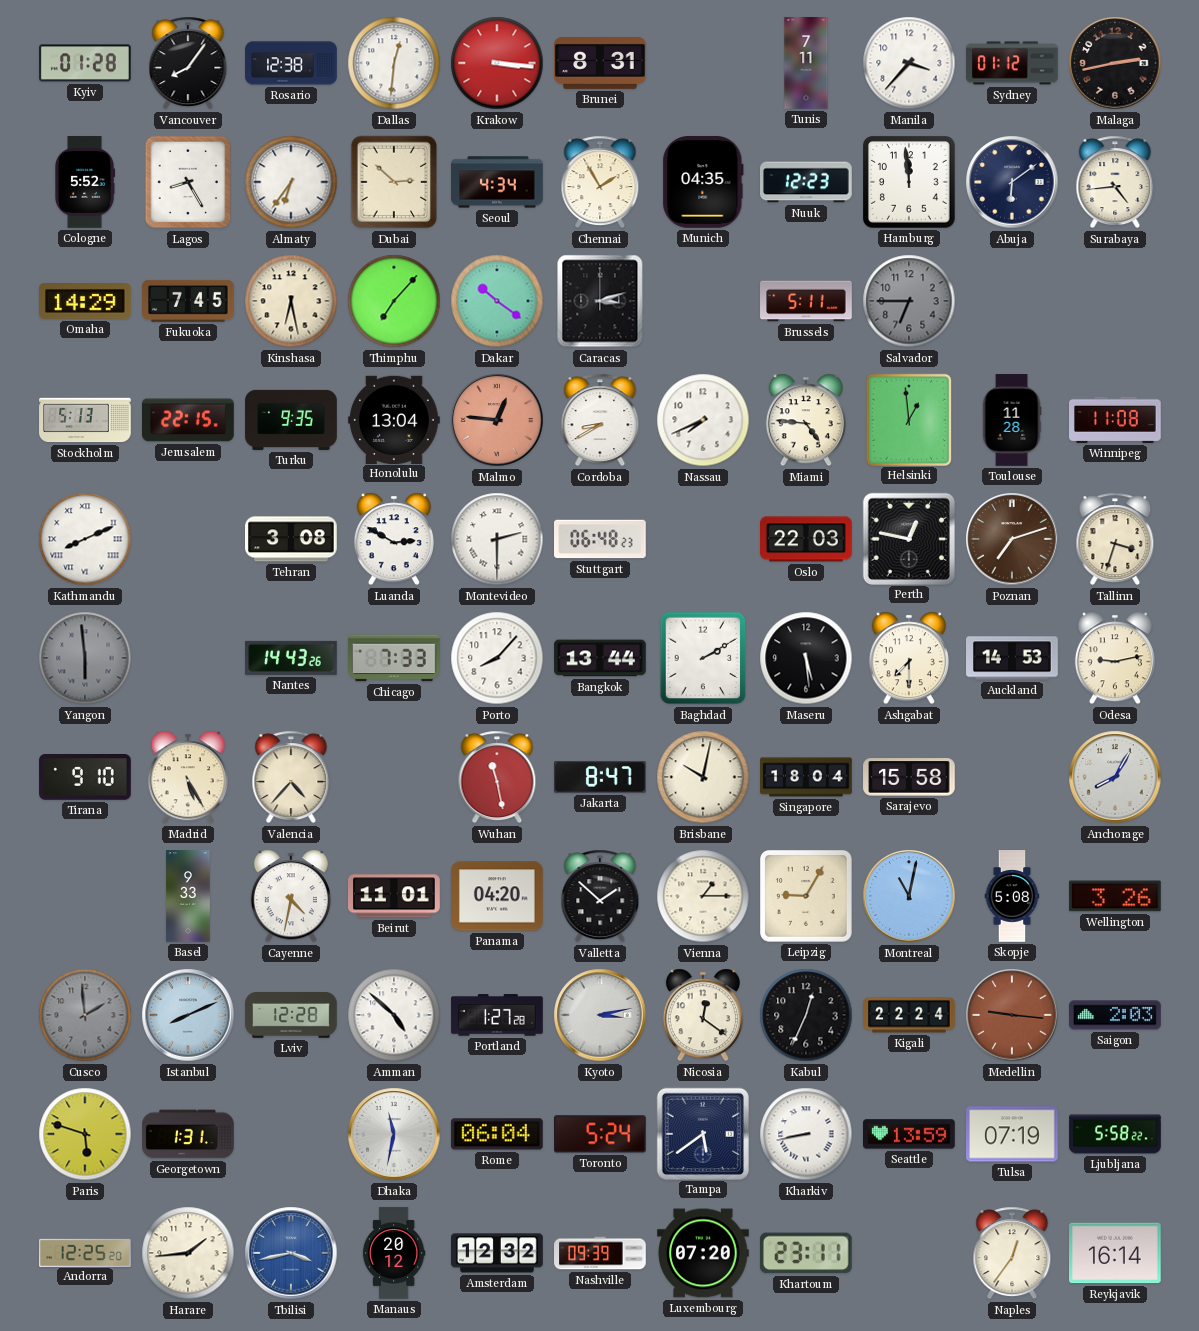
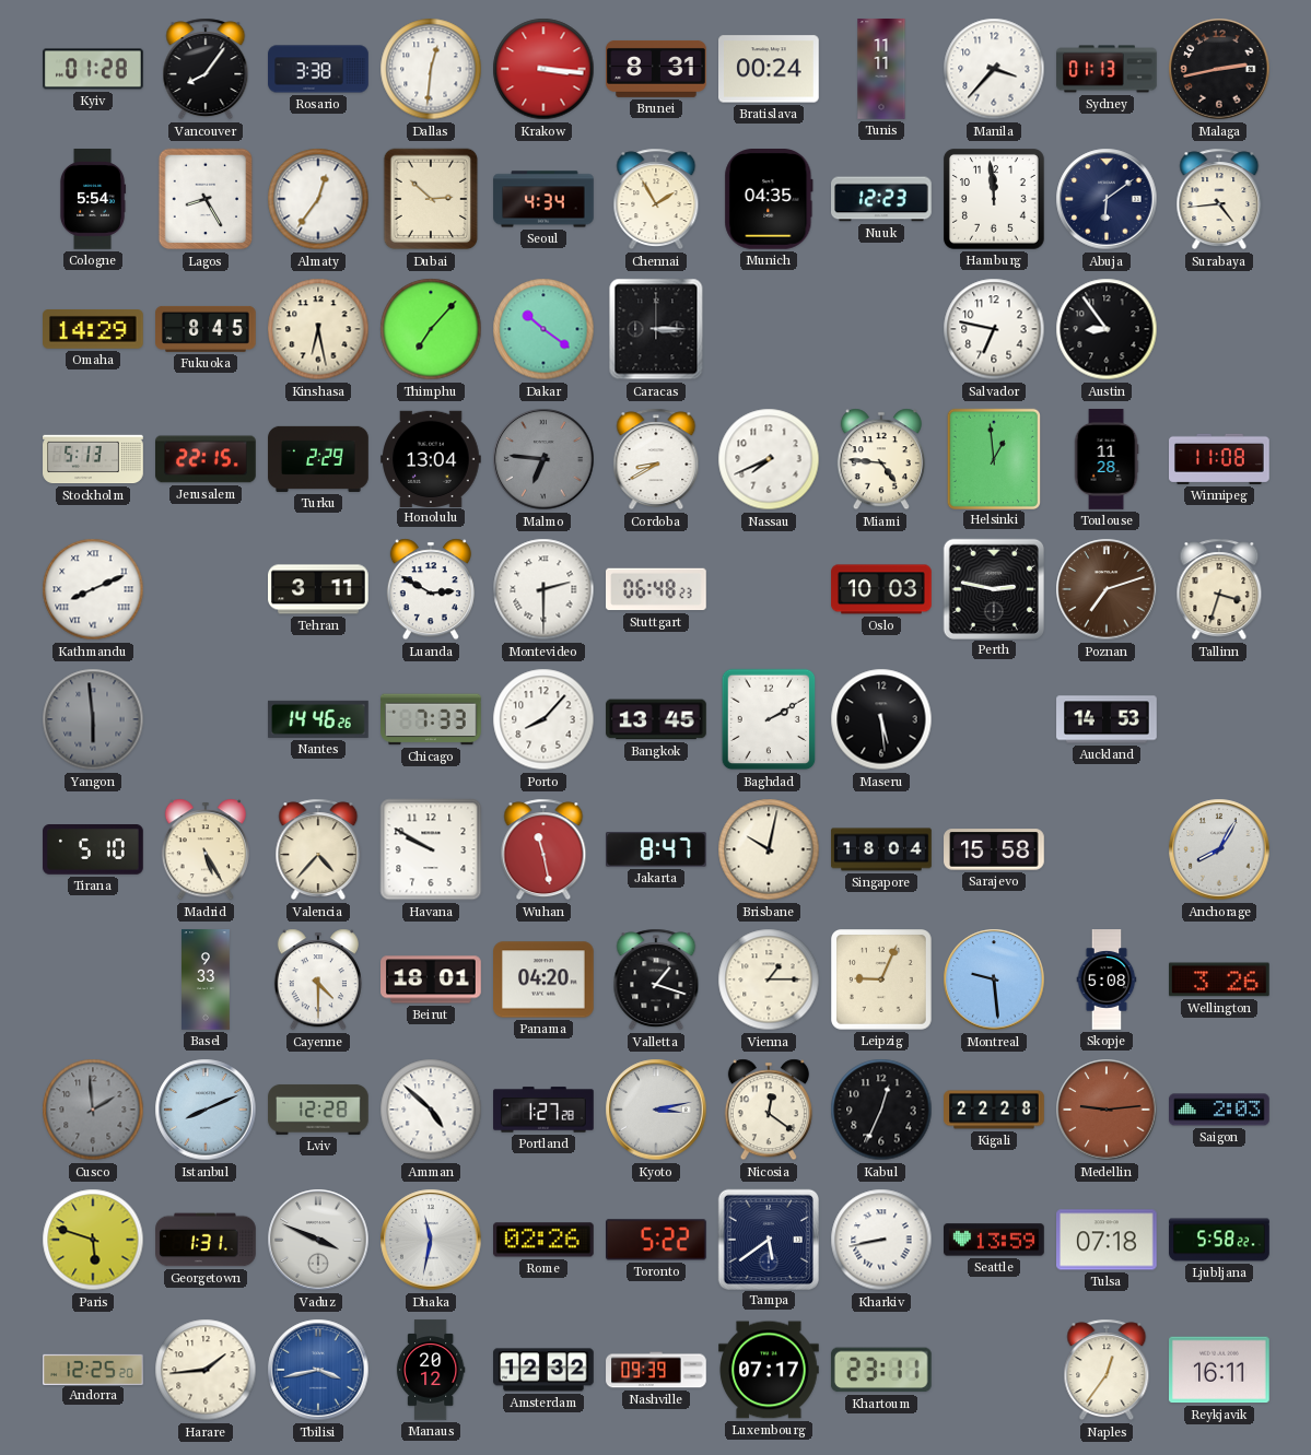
Rosario: 12:38 -> 3:38 (318, 69)
Bratislava: none -> 00:24 (770, 69)
Tunis: 7:11 -> 11:11 (881, 69)
Sydney: 01:12 -> 01:13 (1107, 69)
Cologne: 5:52 -> 5:54 (93, 199)
Almaty: 6:36 -> 12:36 (318, 199)
Fukuoka: 7:45 -> 8:45 (206, 329)
Caracas: 3:12 -> 3:15 (656, 329)
Brussels: 5:11 -> none (806, 301)
Salvador: 6:45 -> 6:47 (994, 329)
Salvador dial: grey -> white (994, 329)
Austin: none -> 8:54 (1107, 329)
Turku: 9:35 -> 2:29 (318, 459)
Malmo: 12:46 -> 6:46 (543, 459)
Malmo dial: salmon -> grey (543, 459)
Tehran: 3:08 -> 3:11 (318, 589)
Oslo: 22:03 -> 10:03 (881, 589)
Perth: 12:47 -> 2:47 (993, 588)
Nantes: 14:43 -> 14:46 (318, 719)
Bangkok: 13:44 -> 13:45 (656, 719)
Ashgabat: 7:30 -> none (909, 658)
Odesa: 9:13 -> none (1115, 658)
Tirana: 9:10 -> 5:10 (93, 850)
Havana: none -> 9:50 (431, 849)
Cayenne: 4:32 -> 4:30 (318, 979)
Beirut: 11:01 -> 18:01 (432, 979)
Valletta: 1:52 -> 1:18 (656, 979)
Leipzig: 9:05 -> 9:04 (882, 981)
Montreal: 11:02 -> 9:29 (994, 979)
Kigali: 22:24 -> 22:28 (994, 1110)
Medellin: 9:16 -> 9:14 (1107, 1110)
Vaduz: none -> 3:49 (318, 1240)
Rome: 06:04 -> 02:26 (545, 1240)
Toronto: 5:24 -> 5:22 (657, 1240)
Tulsa: 07:19 -> 07:18 (1108, 1240)
Luxembourg: 07:20 -> 07:17 (769, 1370)
Reykjavik: 16:14 -> 16:11 (1220, 1370)
